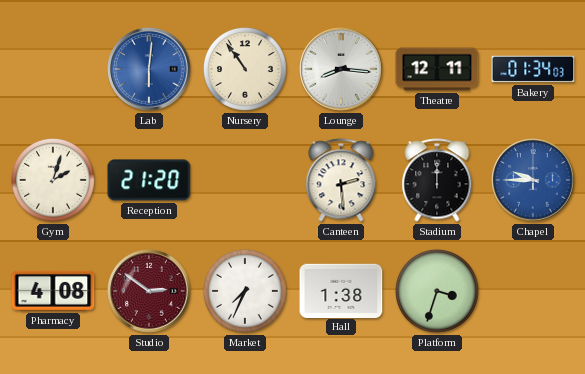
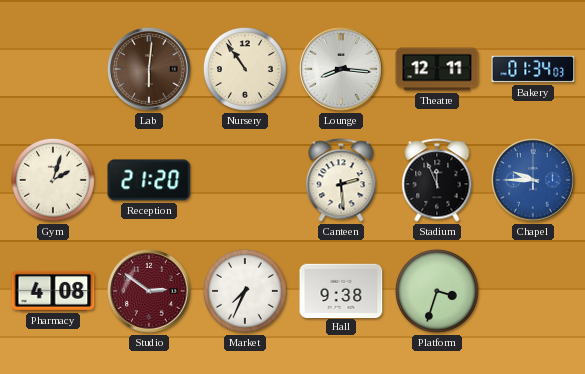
Lab dial: blue -> brown (149, 69)
Stadium: 12:00 -> 11:56 (437, 180)
Hall: 1:38 -> 9:38 (341, 290)
